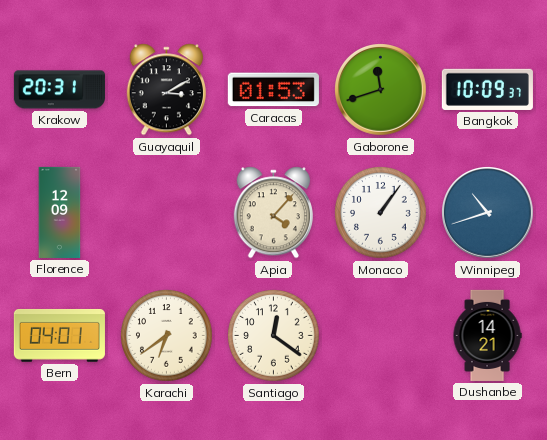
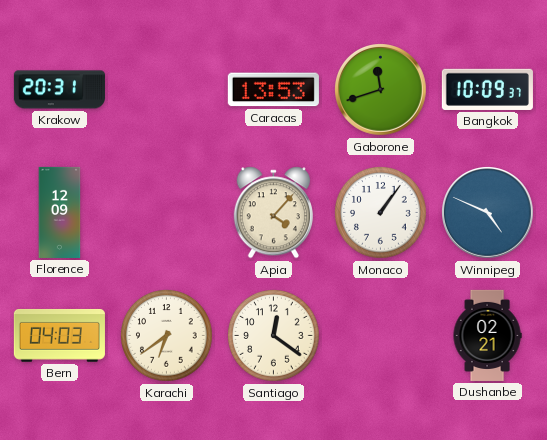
Guayaquil: 3:10 -> none (166, 90)
Caracas: 01:53 -> 13:53 (273, 90)
Winnipeg: 10:42 -> 4:49 (488, 213)
Bern: 04:01 -> 04:03 (59, 335)
Dushanbe: 14:21 -> 02:21 (487, 335)
